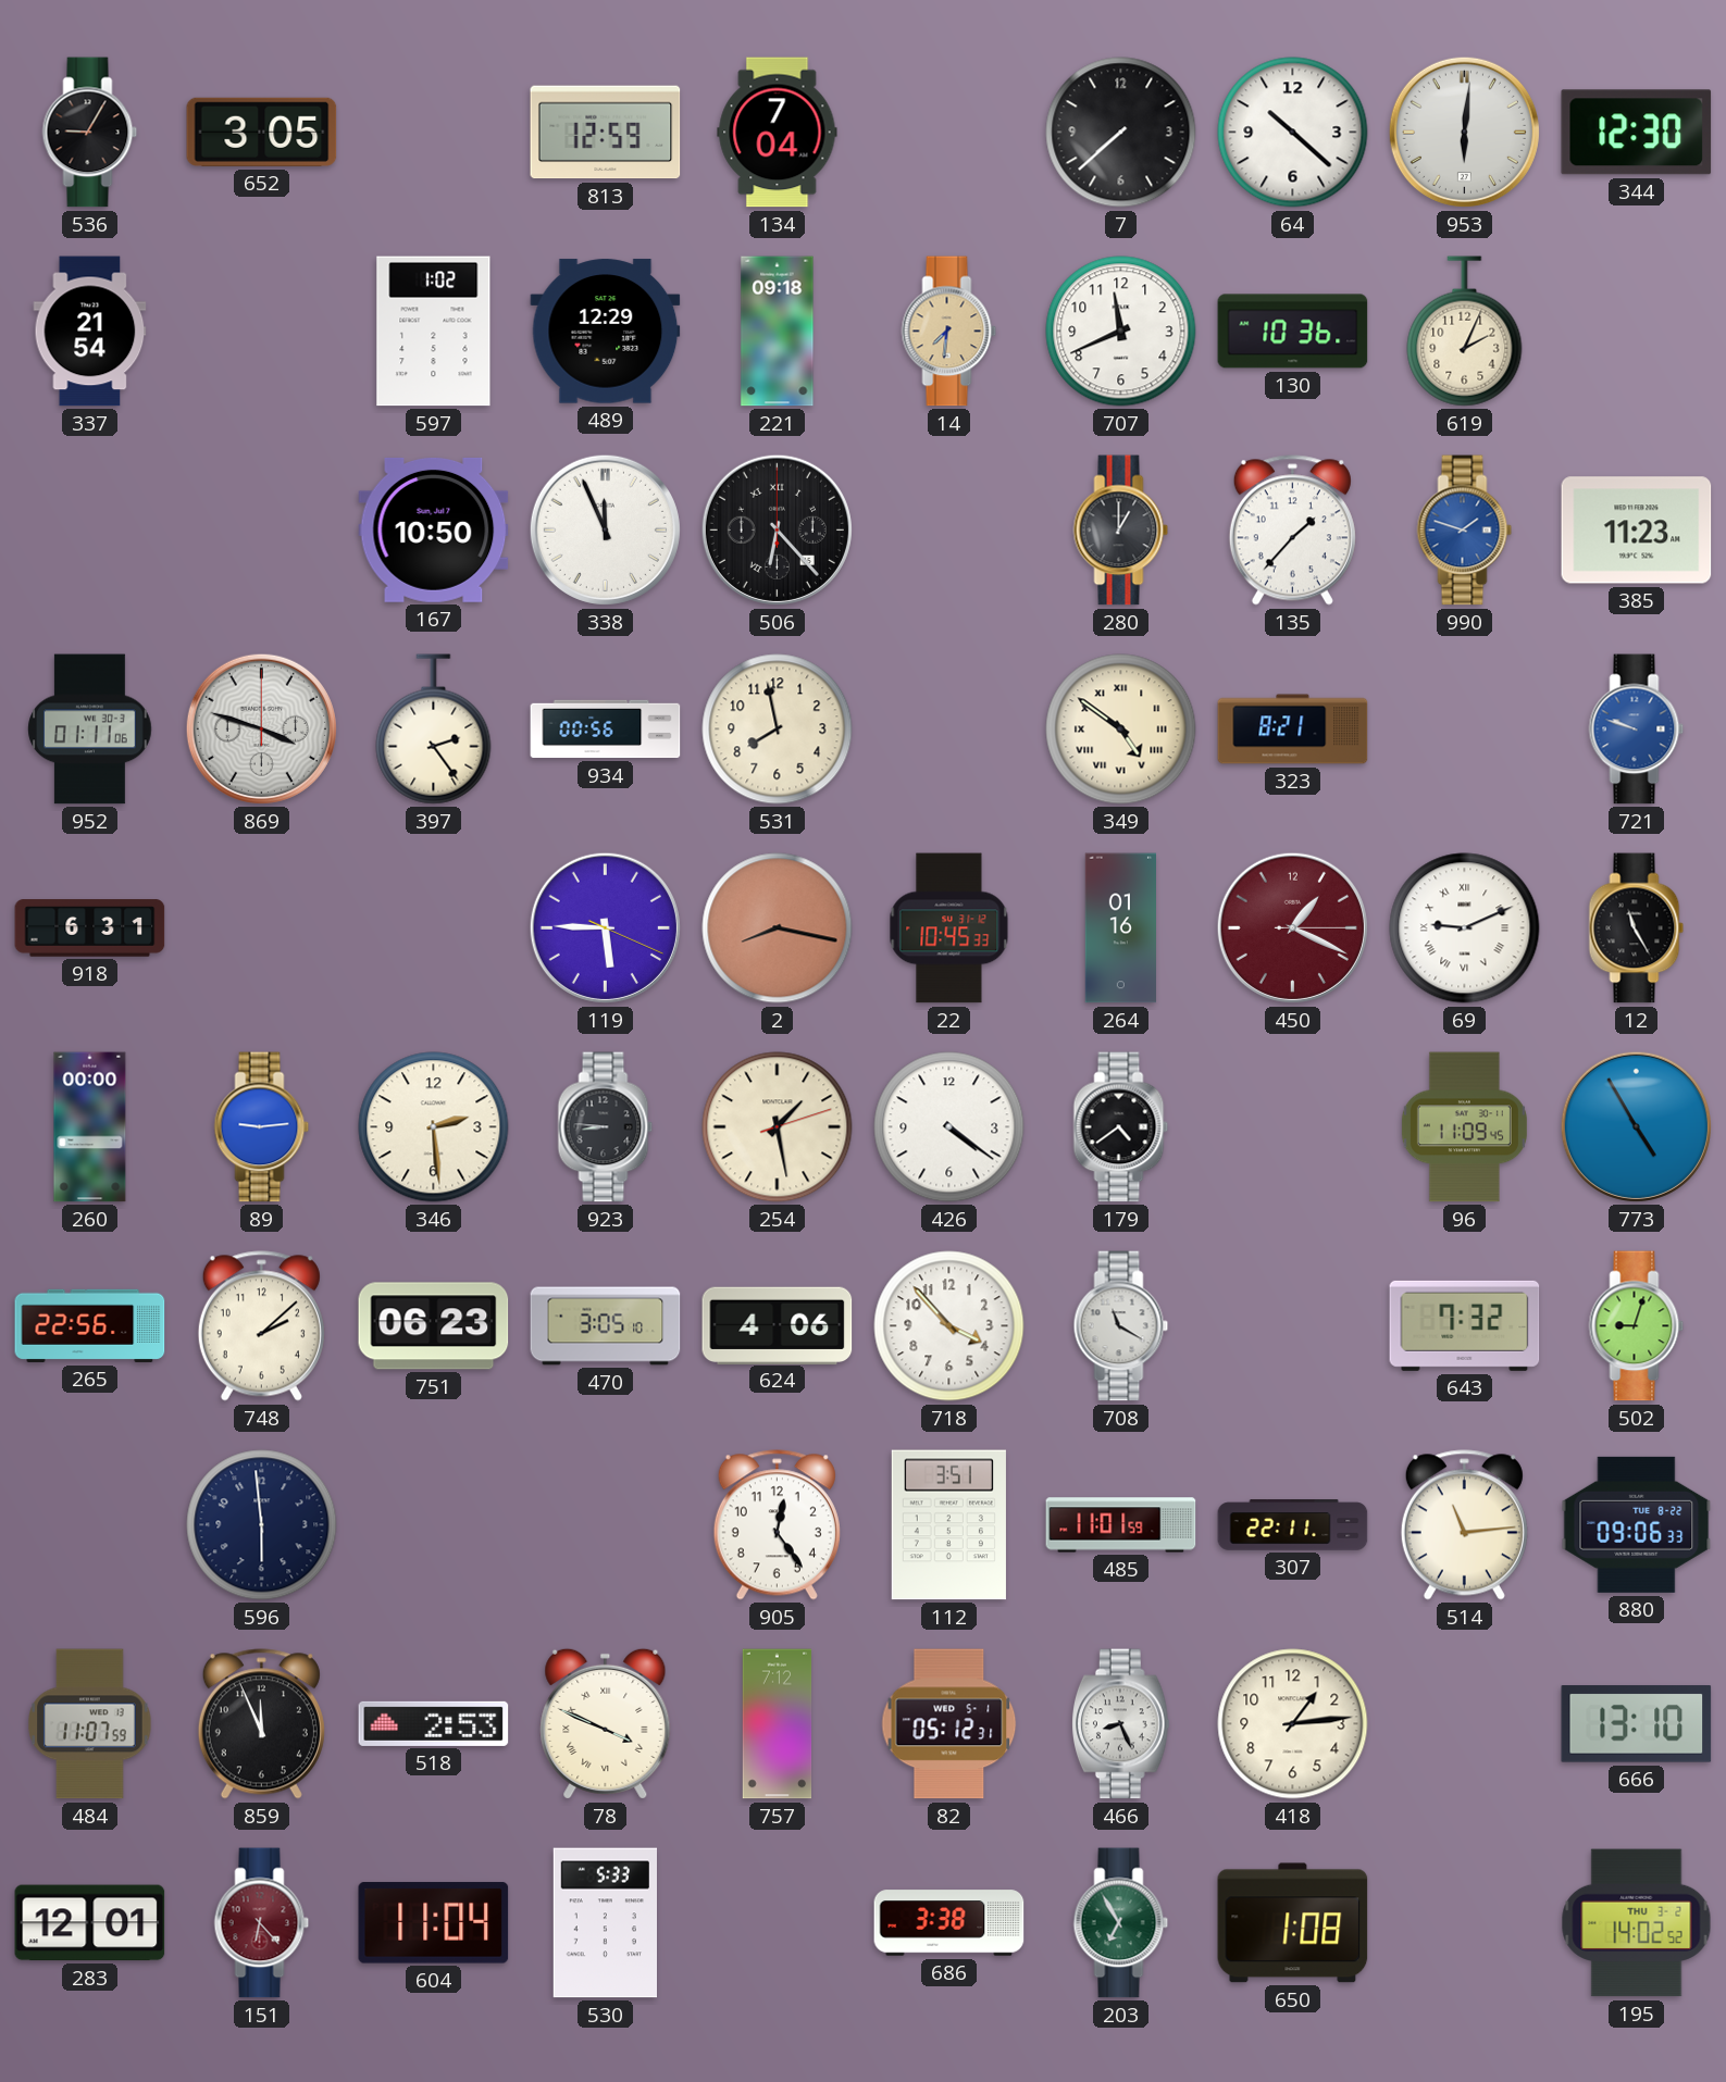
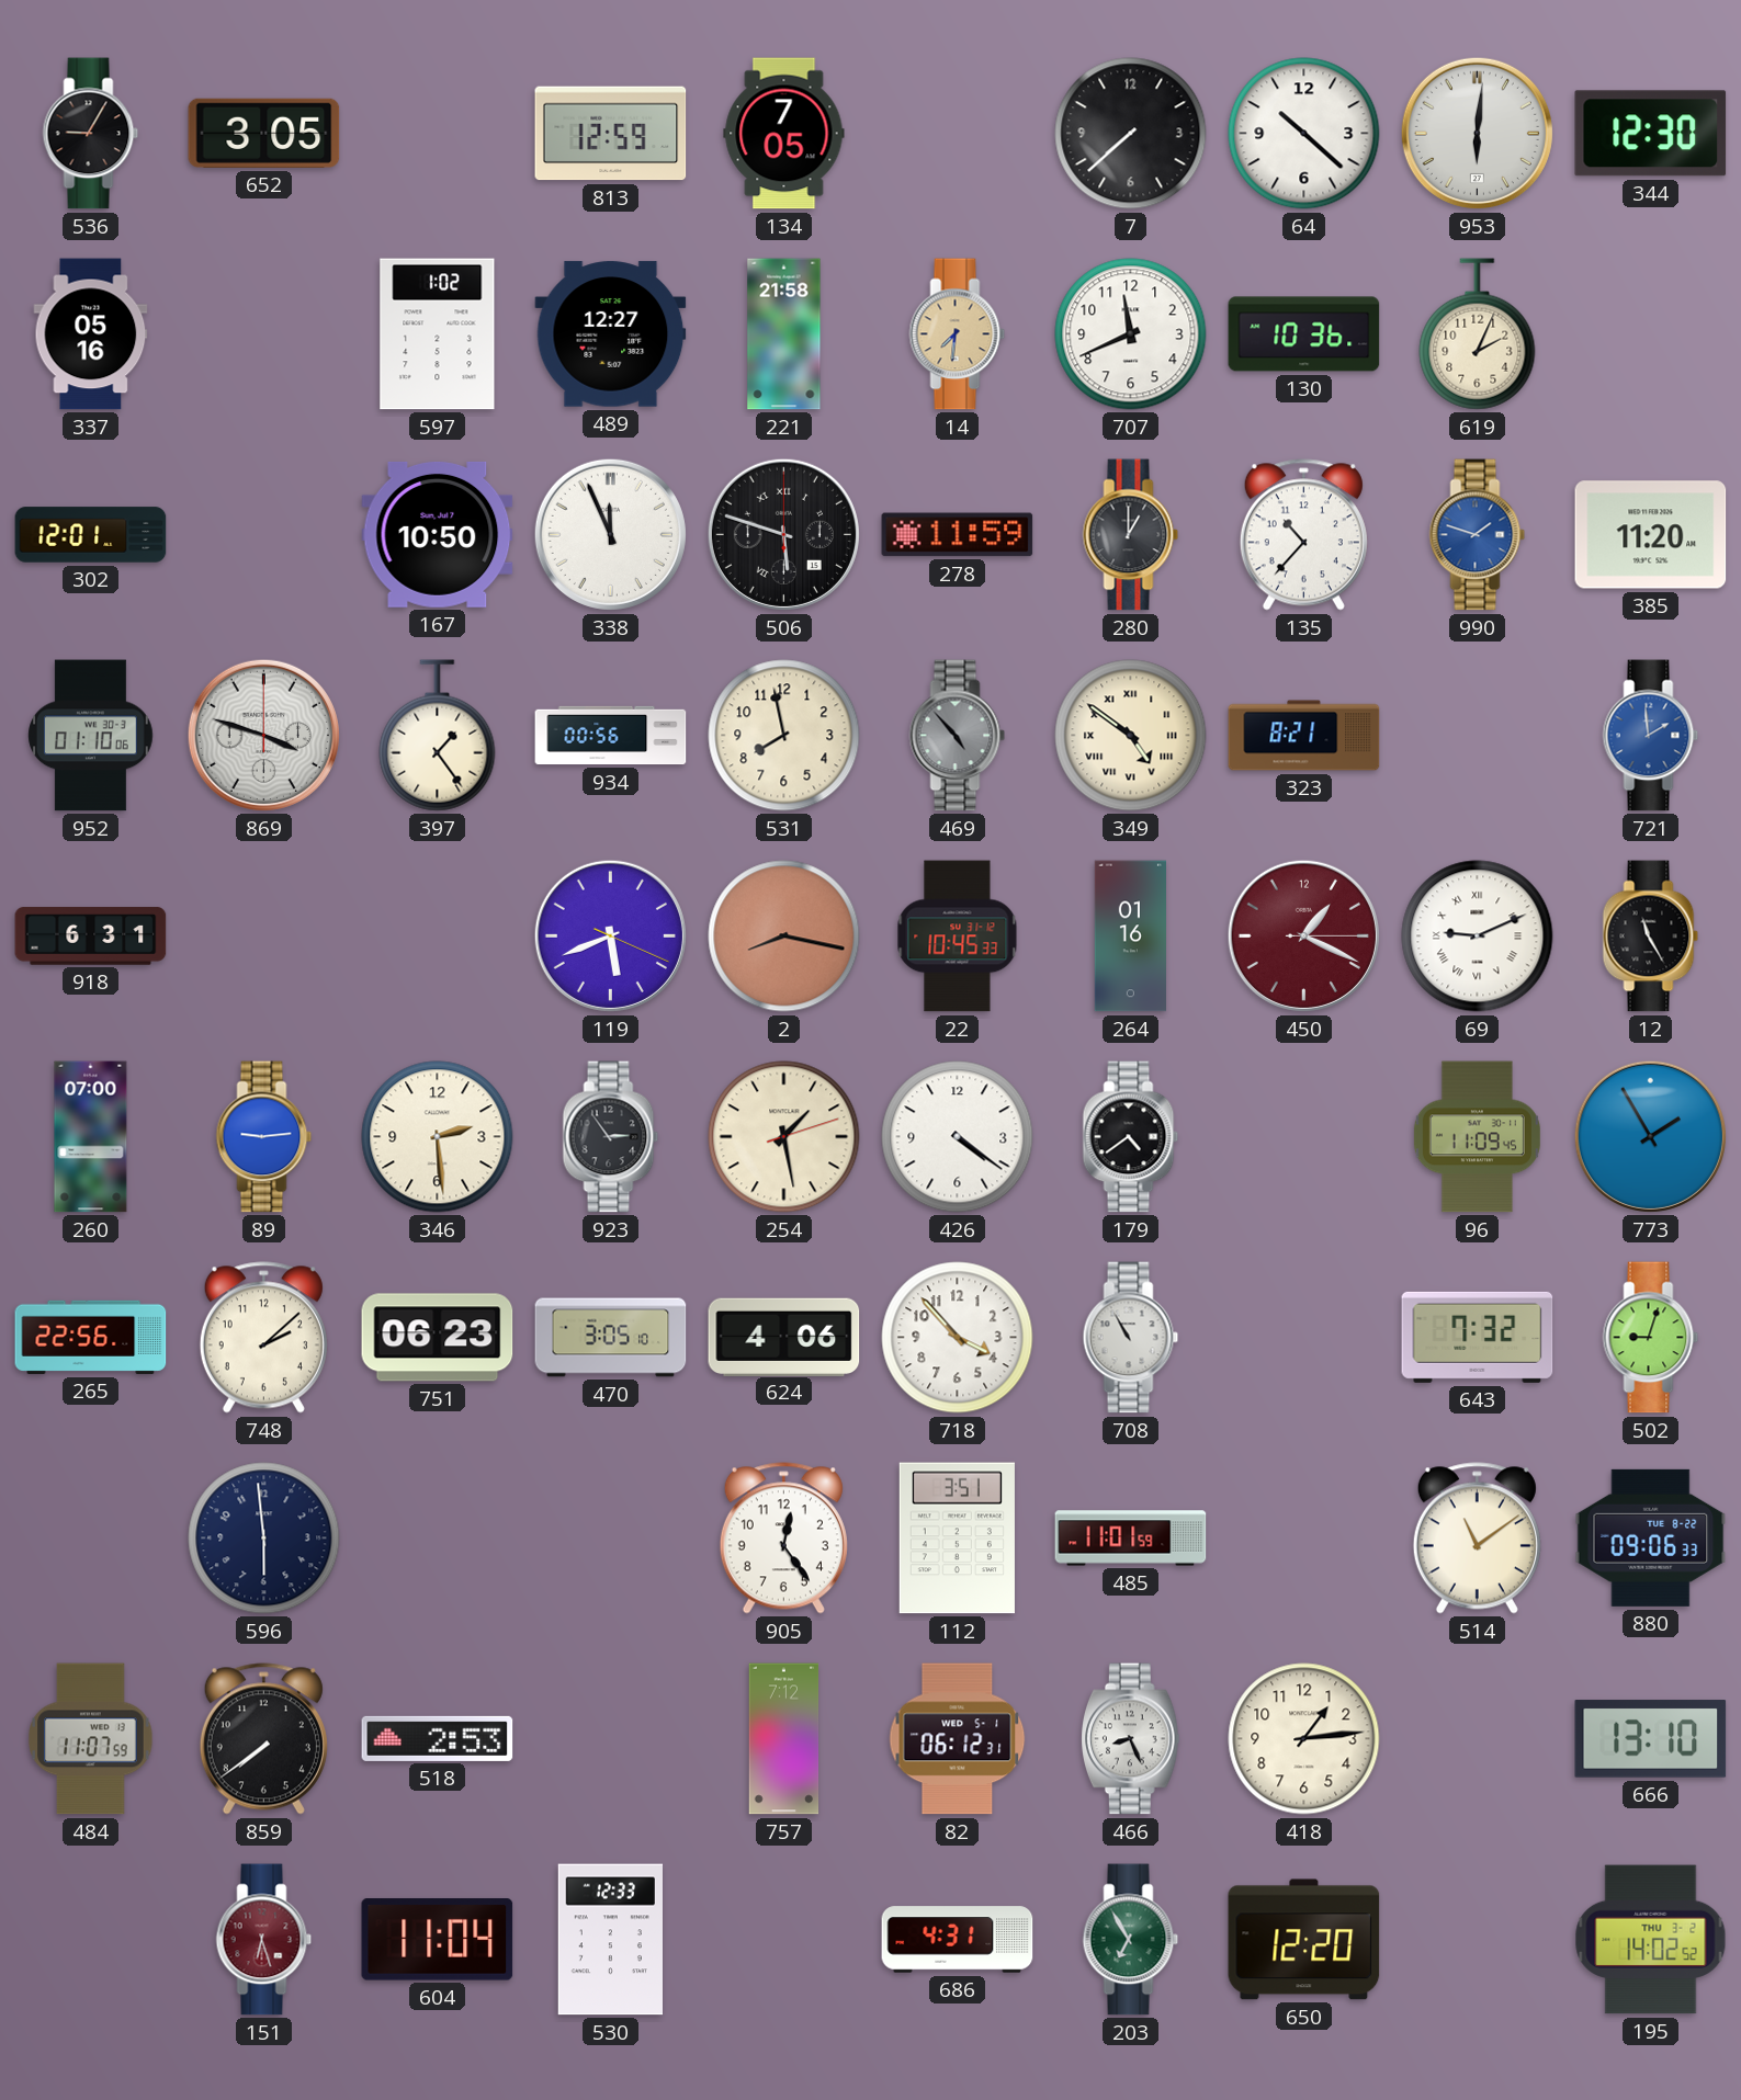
134: 7:04 -> 7:05 (784, 134)
337: 21:54 -> 05:16 (91, 334)
489: 12:29 -> 12:27 (611, 334)
221: 09:18 -> 21:58 (784, 334)
302: none -> 12:01 (91, 535)
506: 6:23 -> 5:48 (783, 534)
278: none -> 11:59 (958, 535)
135: 1:37 -> 10:37 (1303, 535)
385: 11:23 -> 11:20 (1651, 535)
952: 01:11 -> 01:10 (91, 736)
397: 2:24 -> 1:24 (438, 736)
469: none -> 4:53 (958, 736)
721: 9:48 -> 1:59 (1651, 736)
119: 5:45 -> 5:41 (610, 935)
260: 00:00 -> 07:00 (91, 1137)
923: 8:46 -> 2:54 (611, 1137)
773: 4:55 -> 1:55 (1650, 1136)
708: 11:20 -> 10:55 (1131, 1338)
307: 22:11 -> none (1293, 1525)
514: 11:14 -> 11:09 (1477, 1539)
859: 11:56 -> 7:39 (263, 1739)
78: 3:49 -> none (606, 1723)
82: 05:12 -> 06:12 (958, 1739)
283: 12:01 -> none (90, 1923)
151: 6:23 -> 6:27 (264, 1940)
530: 5:33 -> 12:33 (610, 1940)
686: 3:38 -> 4:31 (958, 1940)
650: 1:08 -> 12:20 (1304, 1940)
